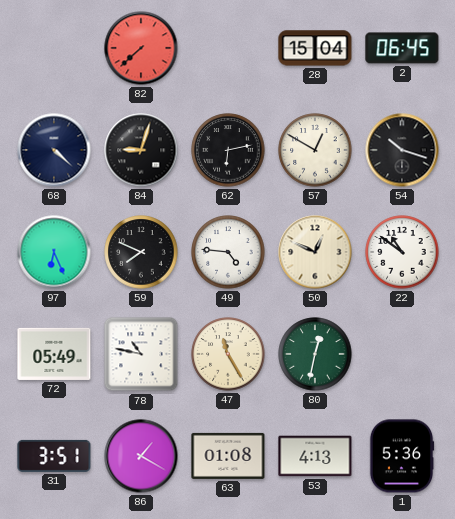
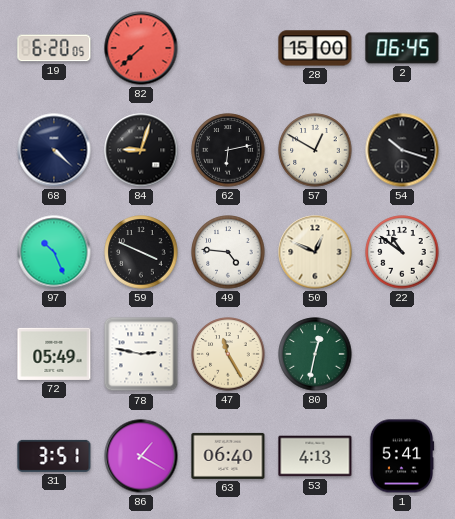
19: none -> 6:20 (54, 48)
28: 15:04 -> 15:00 (315, 48)
97: 6:26 -> 10:26 (54, 252)
59: 7:49 -> 3:49 (141, 252)
78: 10:47 -> 2:47 (141, 354)
63: 01:08 -> 06:40 (228, 456)
1: 5:36 -> 5:41 (402, 456)
